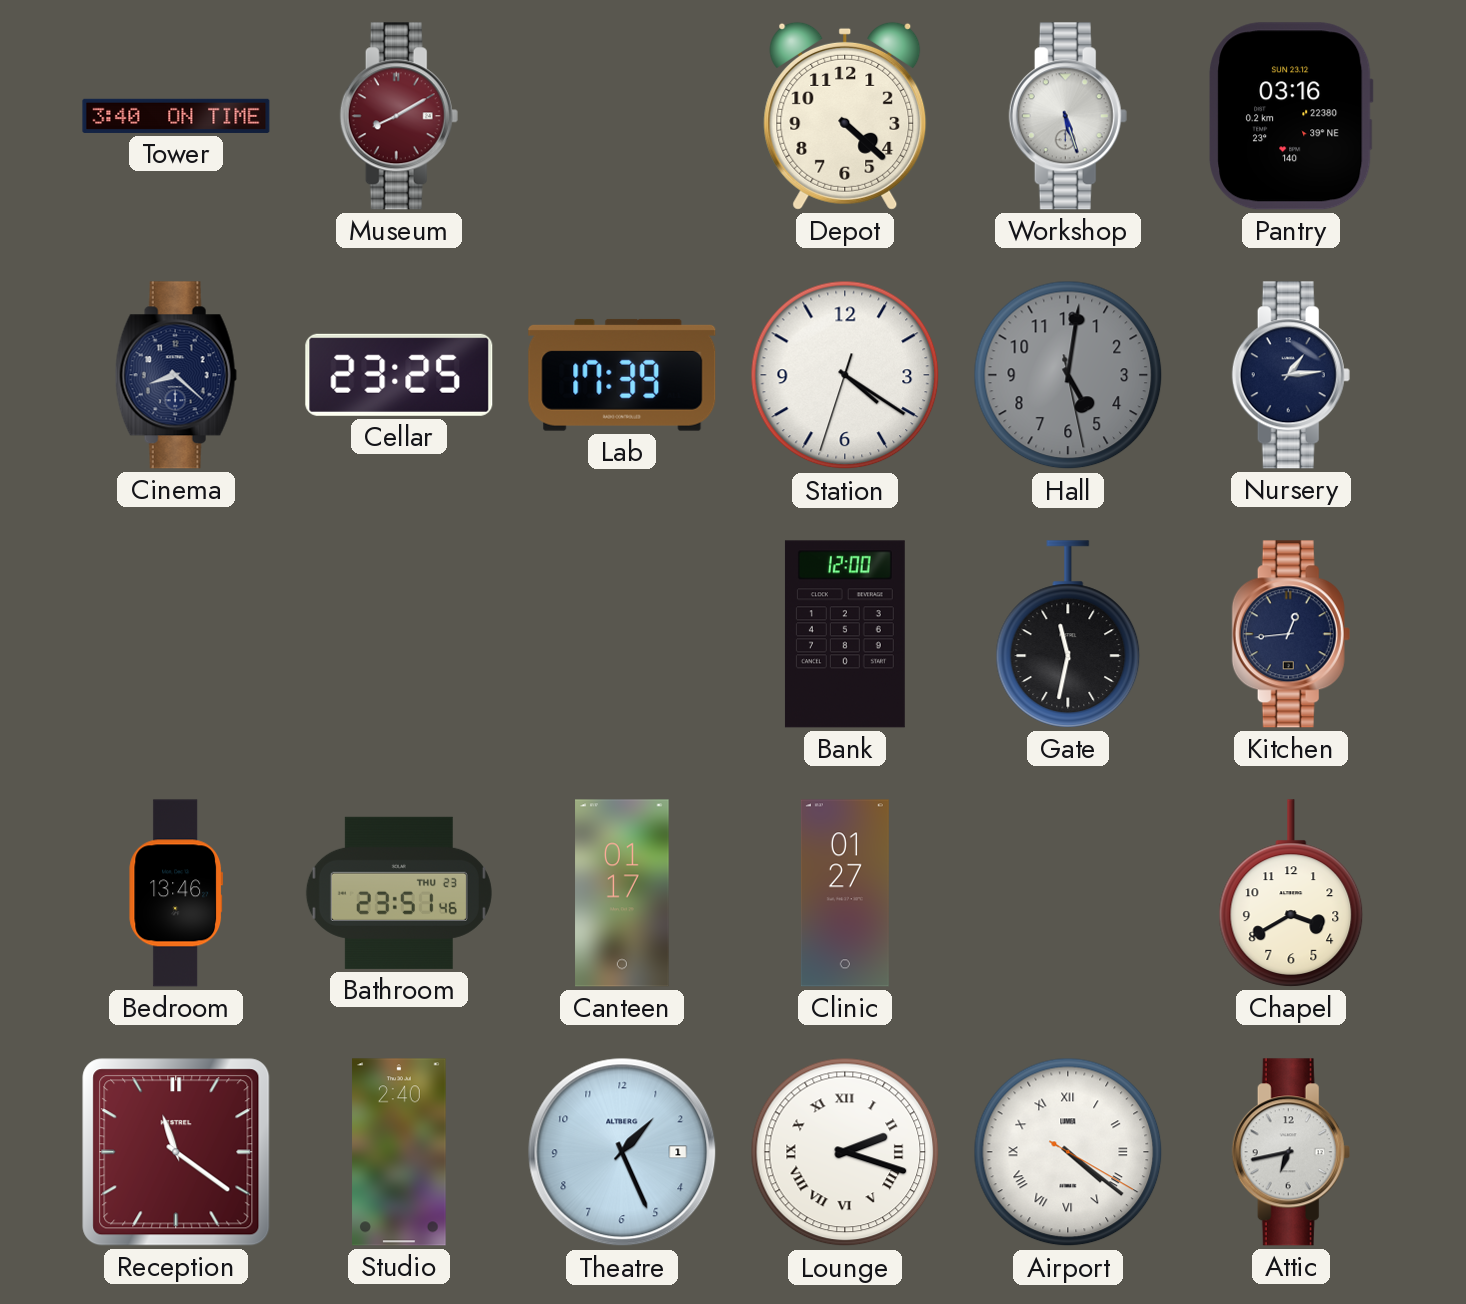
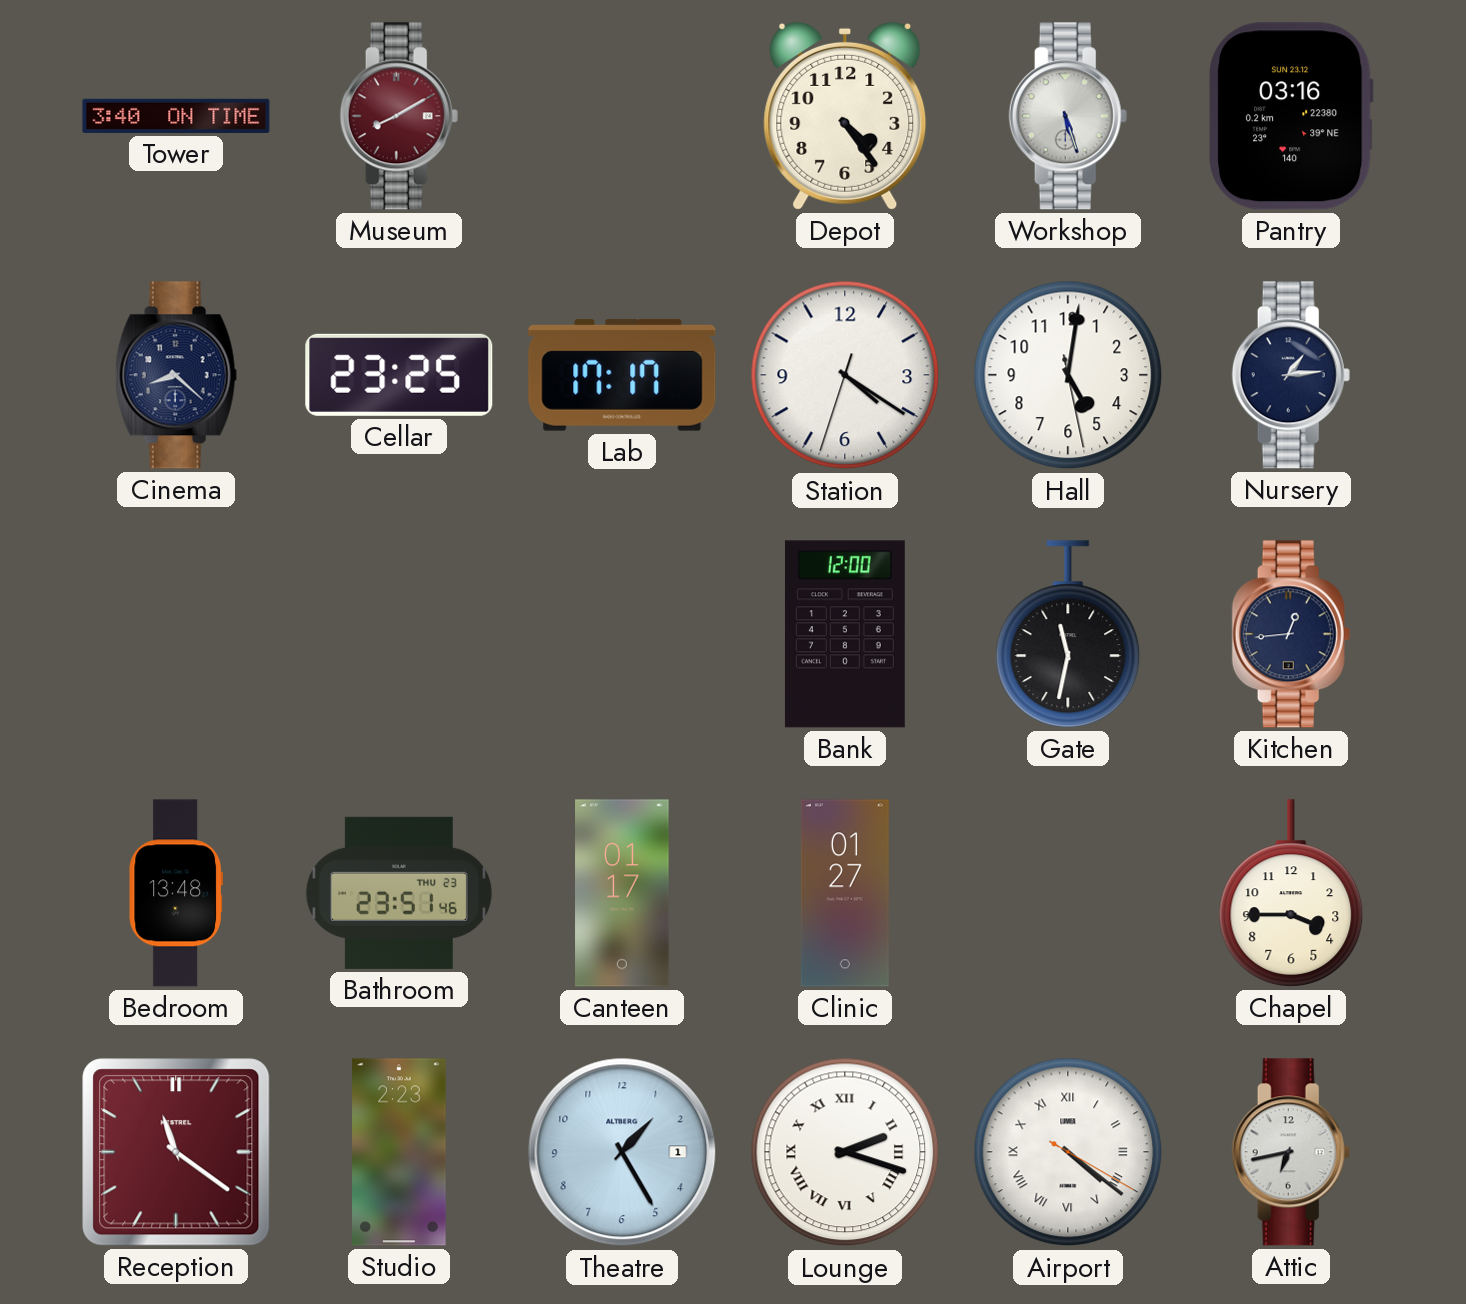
Depot: 4:22 -> 4:24 (845, 116)
Lab: 17:39 -> 17:17 (622, 375)
Hall dial: grey -> white (1068, 375)
Bedroom: 13:46 -> 13:48 (176, 893)
Chapel: 3:40 -> 3:45 (1291, 893)
Studio: 2:40 -> 2:23 (399, 1152)
Theatre: 1:26 -> 1:25 (622, 1152)
